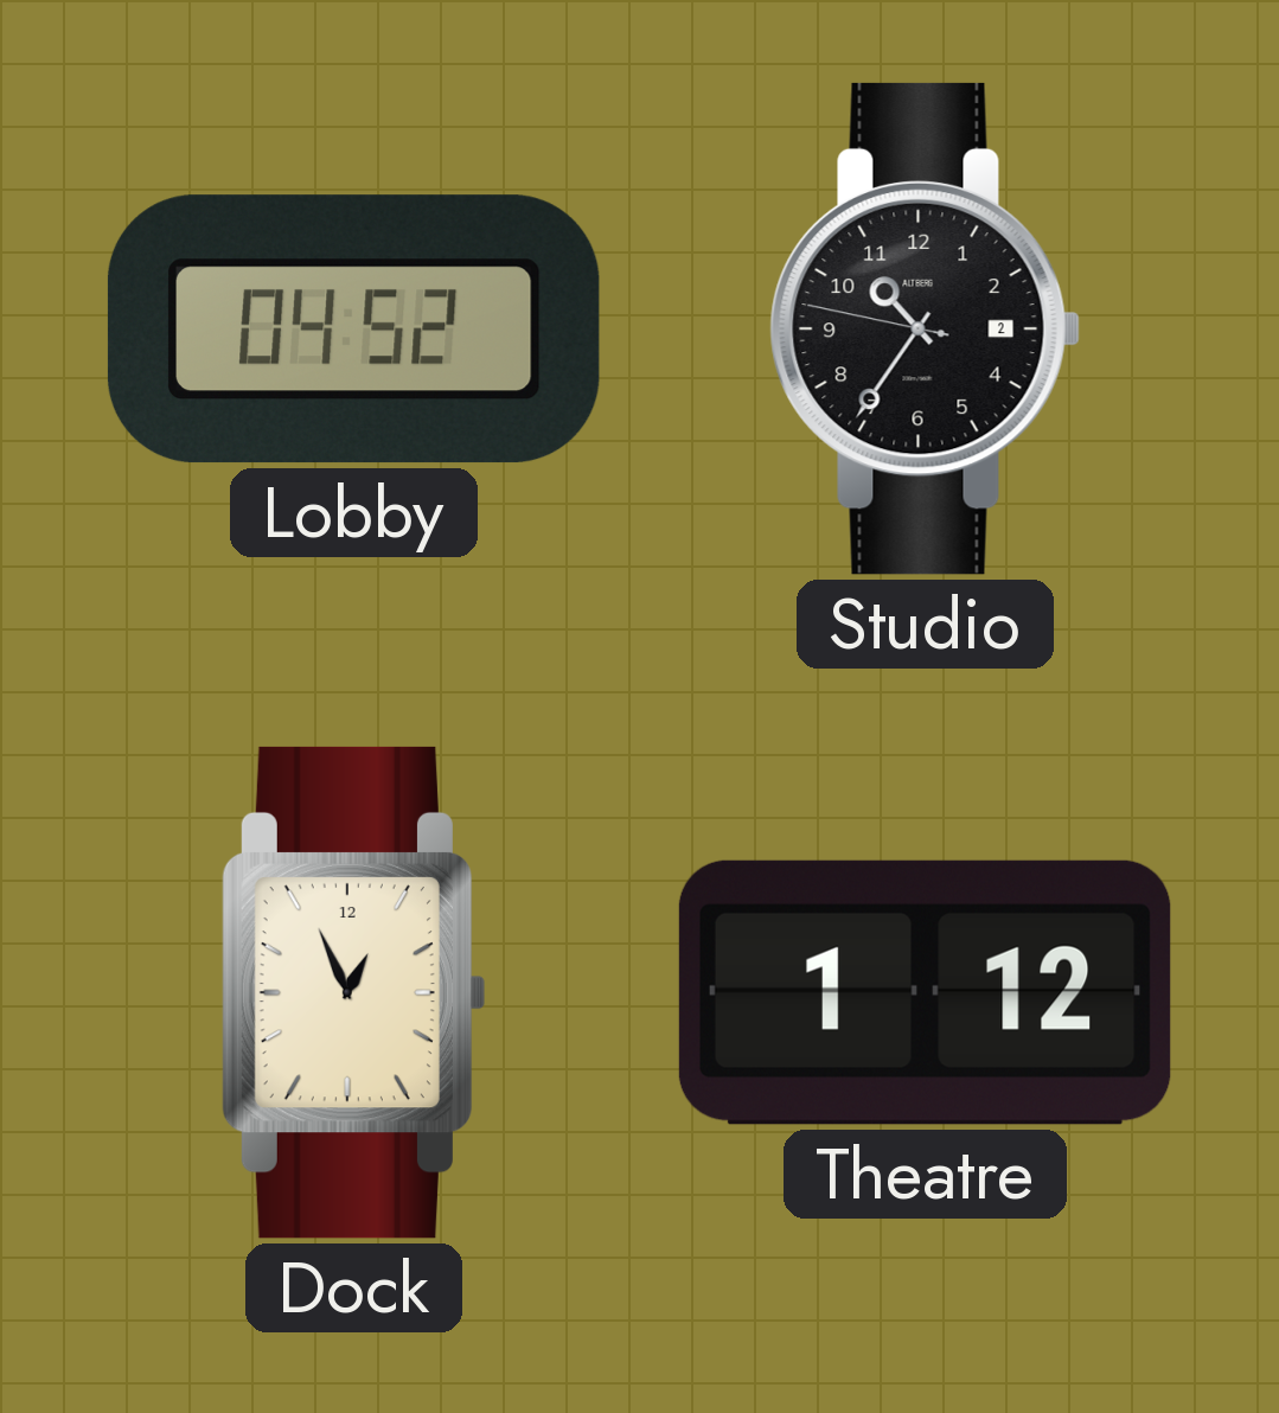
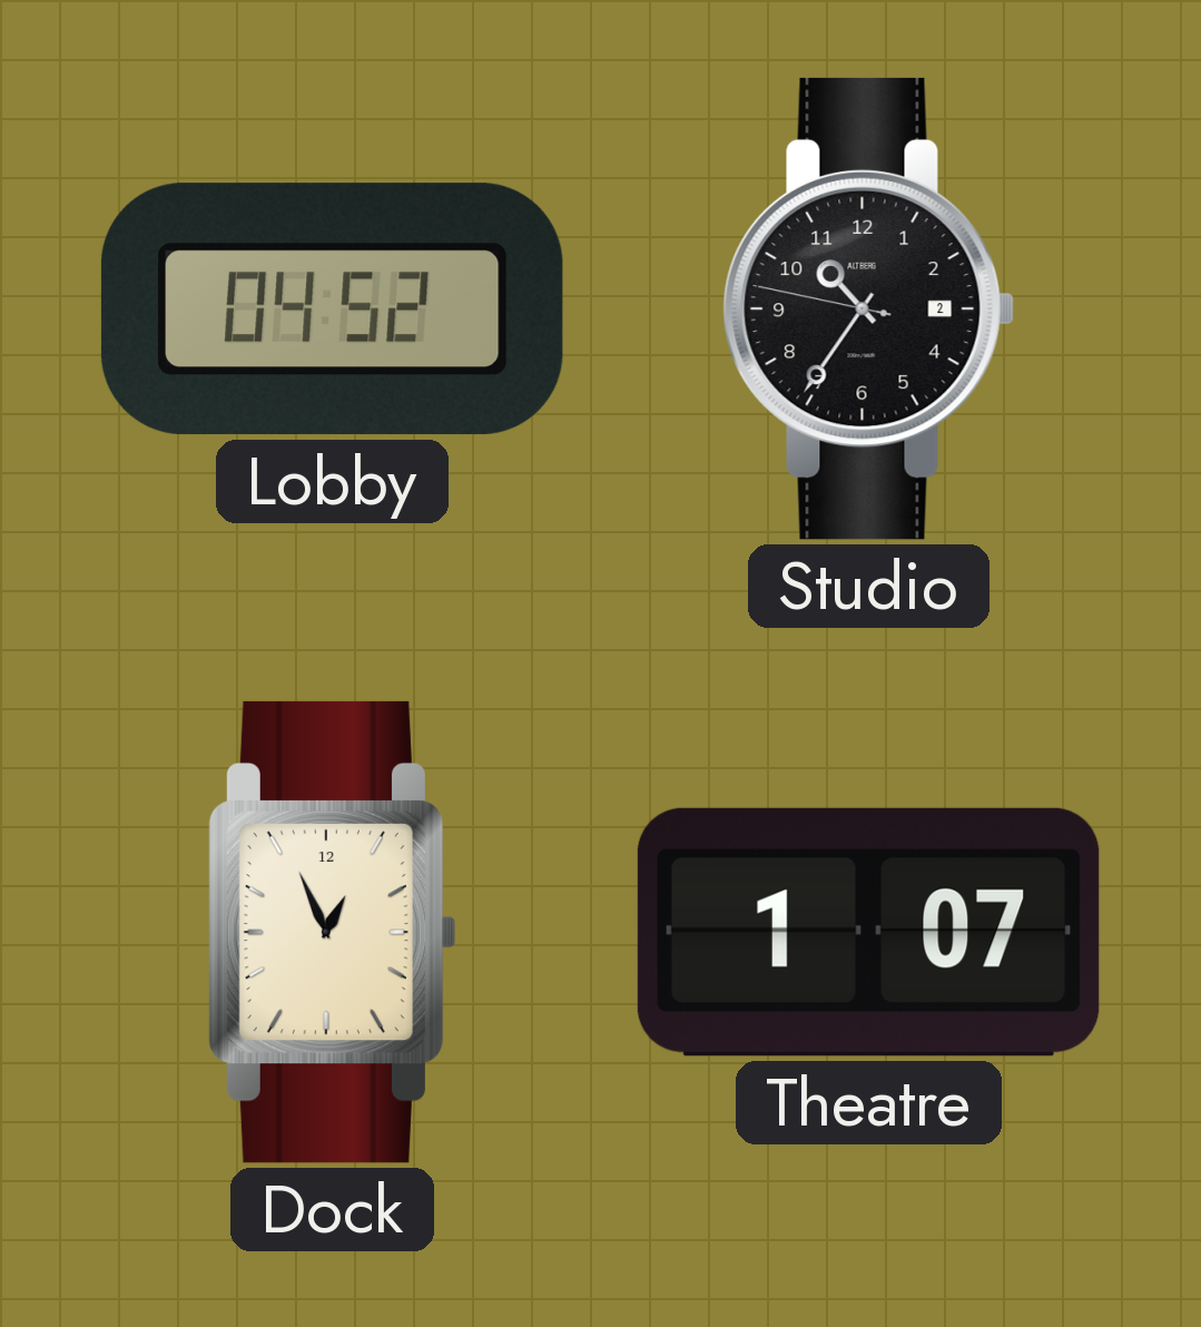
Theatre: 1:12 -> 1:07 (868, 932)
